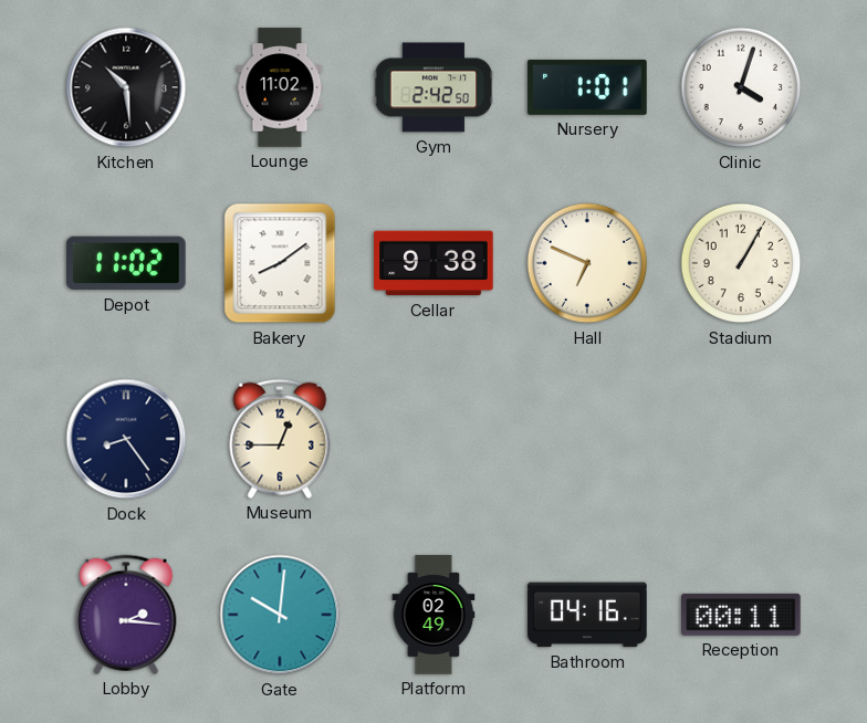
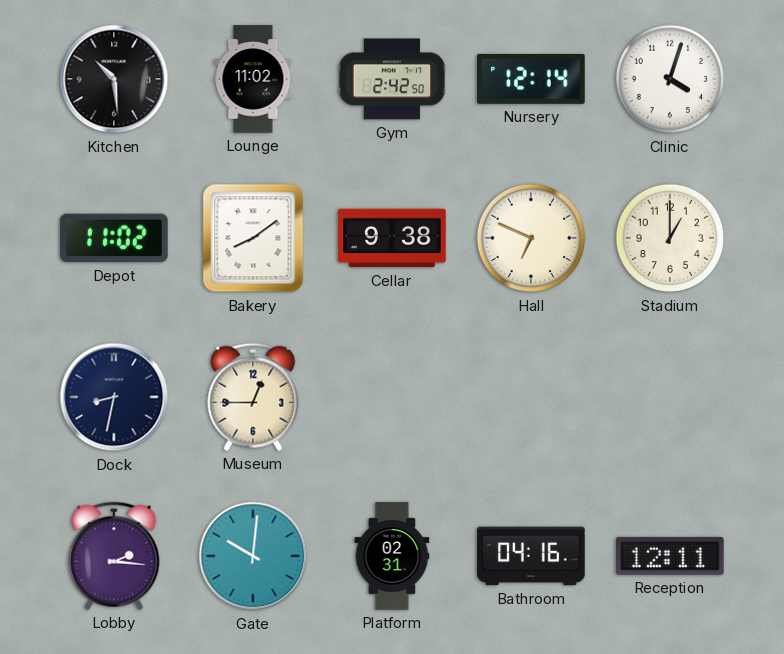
Nursery: 1:01 -> 12:14 (531, 79)
Stadium: 1:05 -> 1:00 (670, 238)
Dock: 8:24 -> 8:32 (114, 397)
Platform: 02:49 -> 02:31 (392, 556)
Reception: 00:11 -> 12:11 (670, 556)
